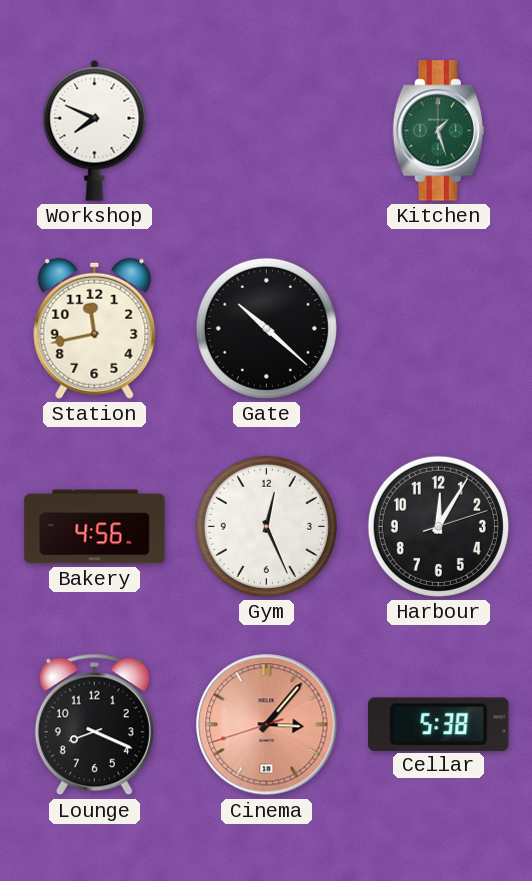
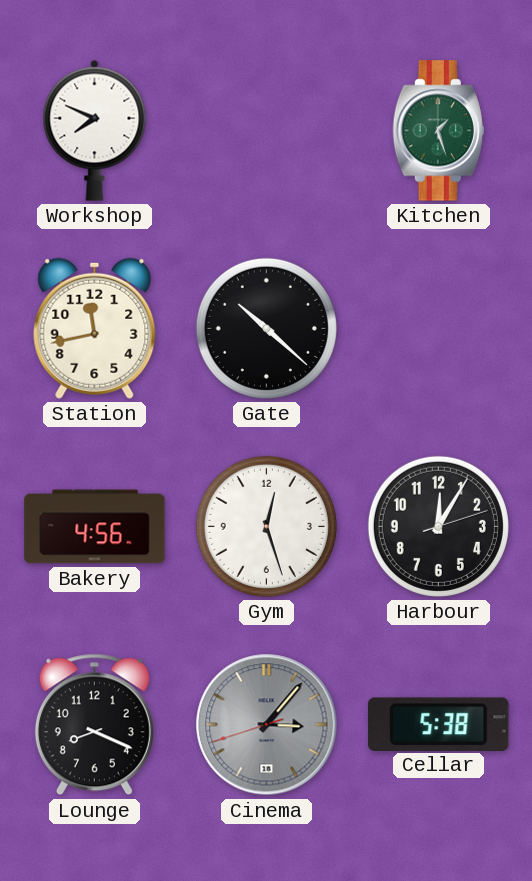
Gym: 12:26 -> 12:27 (266, 526)
Cinema dial: salmon -> grey (267, 725)
